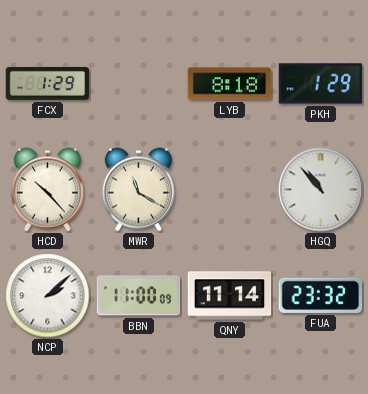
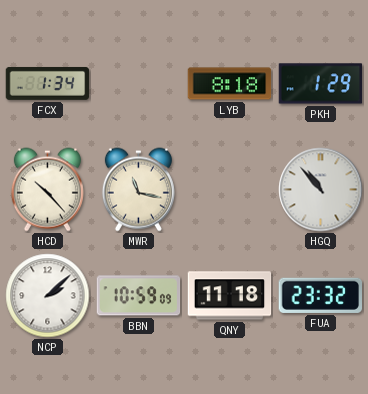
FCX: 1:29 -> 1:34 (48, 83)
MWR: 11:20 -> 11:17 (138, 190)
BBN: 11:00 -> 10:59 (139, 296)
QNY: 11:14 -> 11:18 (230, 296)
